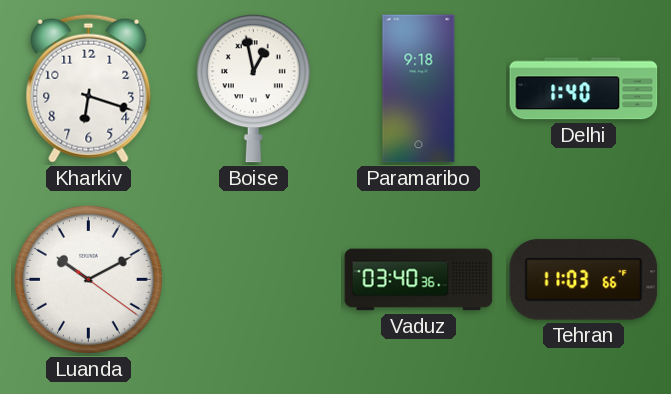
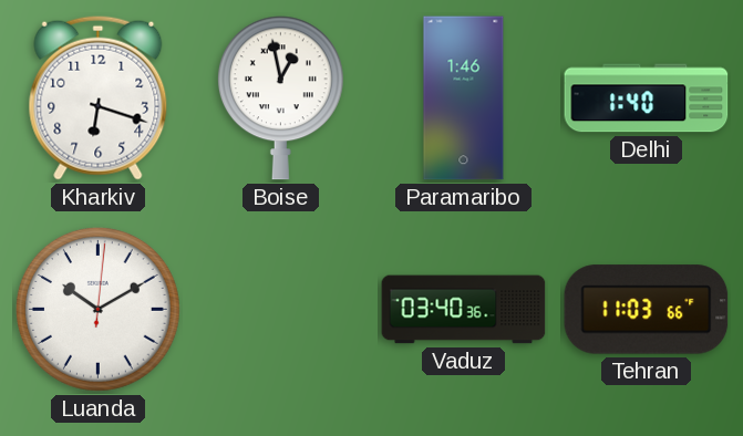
Paramaribo: 9:18 -> 1:46 (464, 98)
Luanda: 10:10:21 -> 10:10:01 (97, 309)
